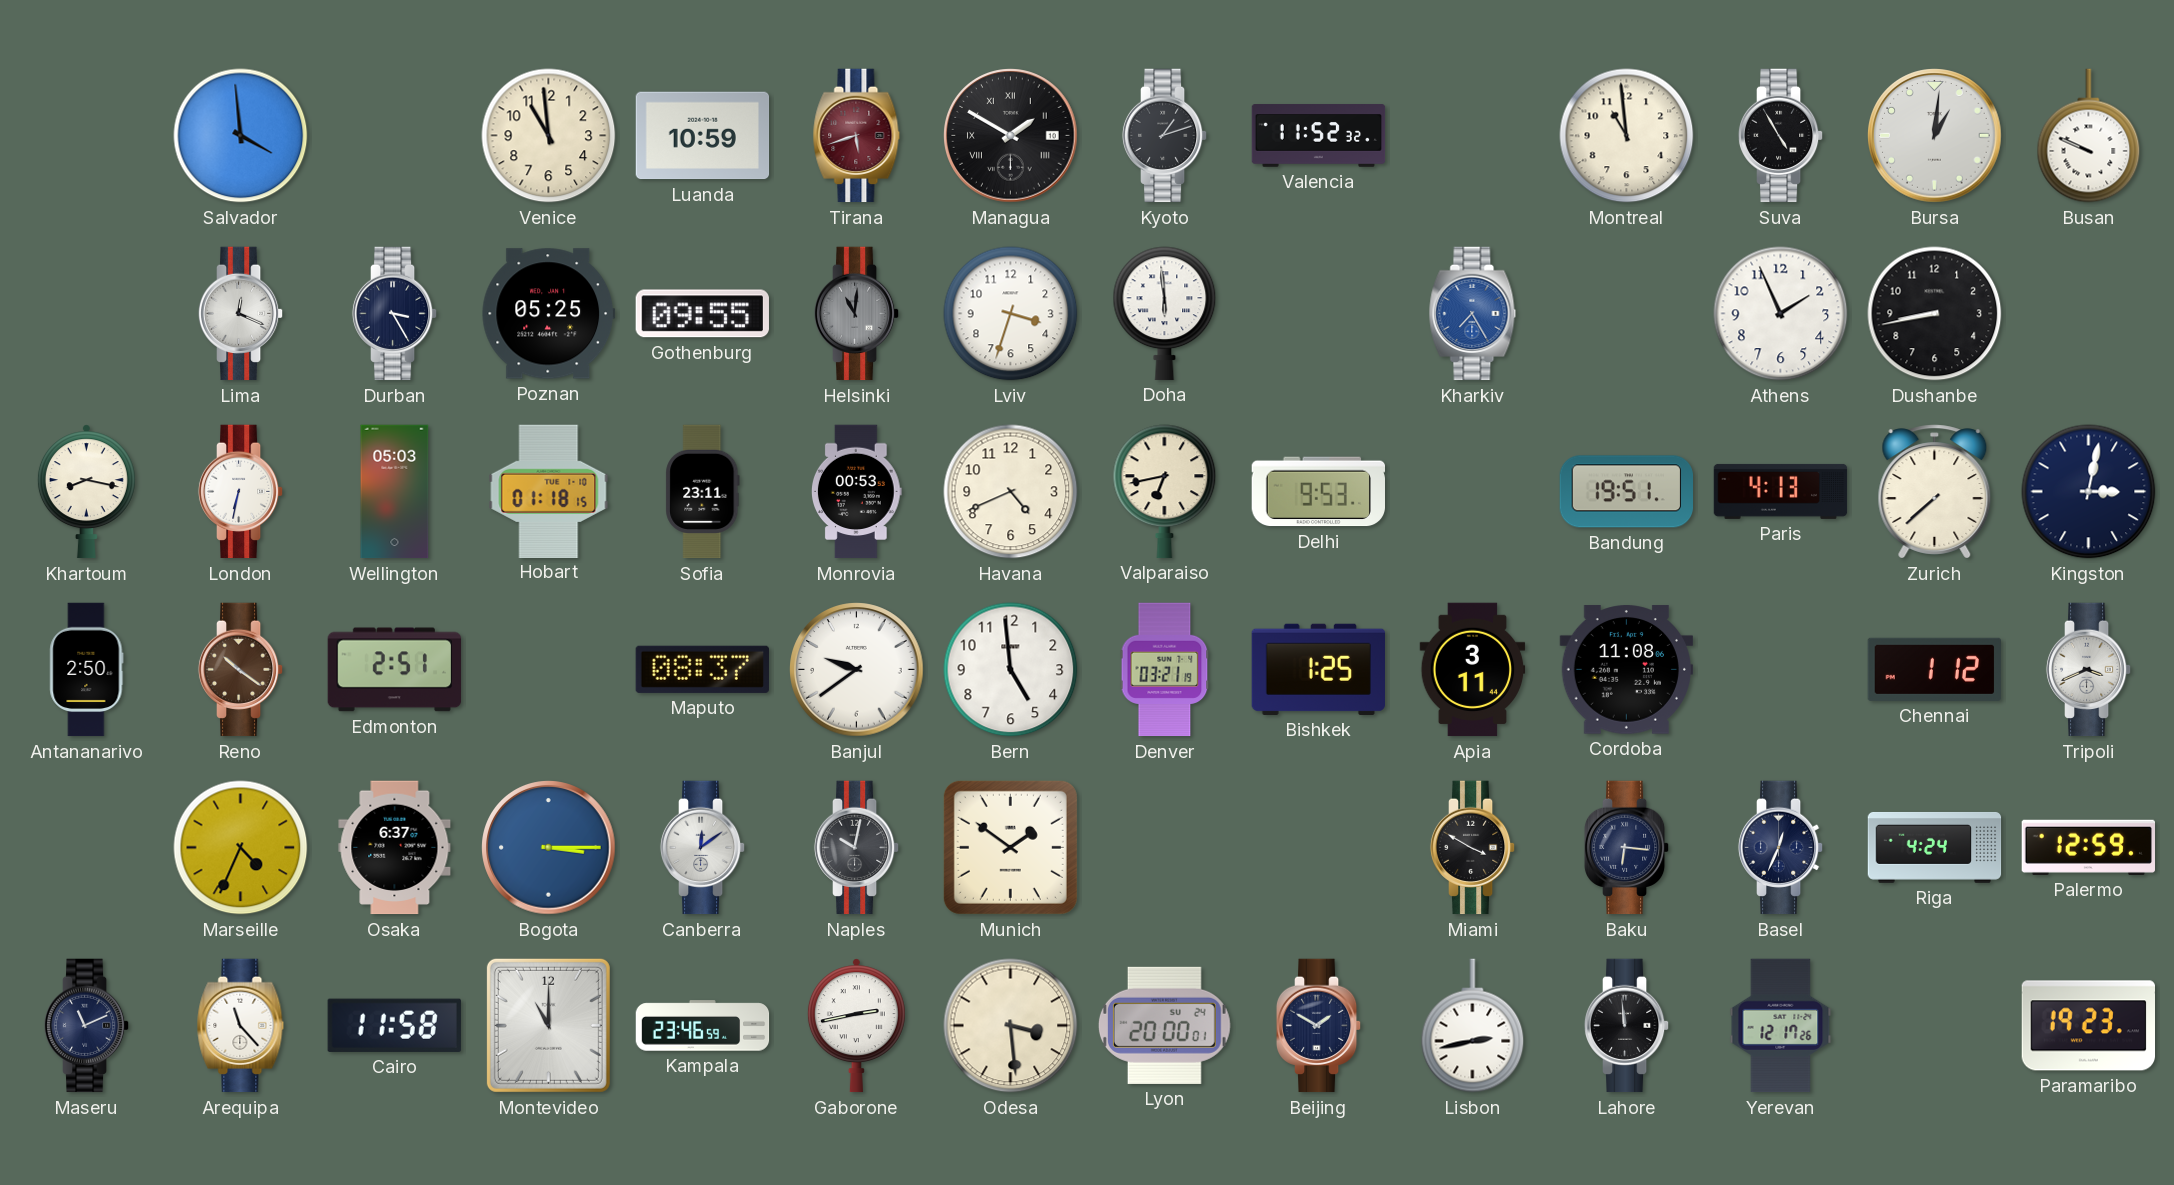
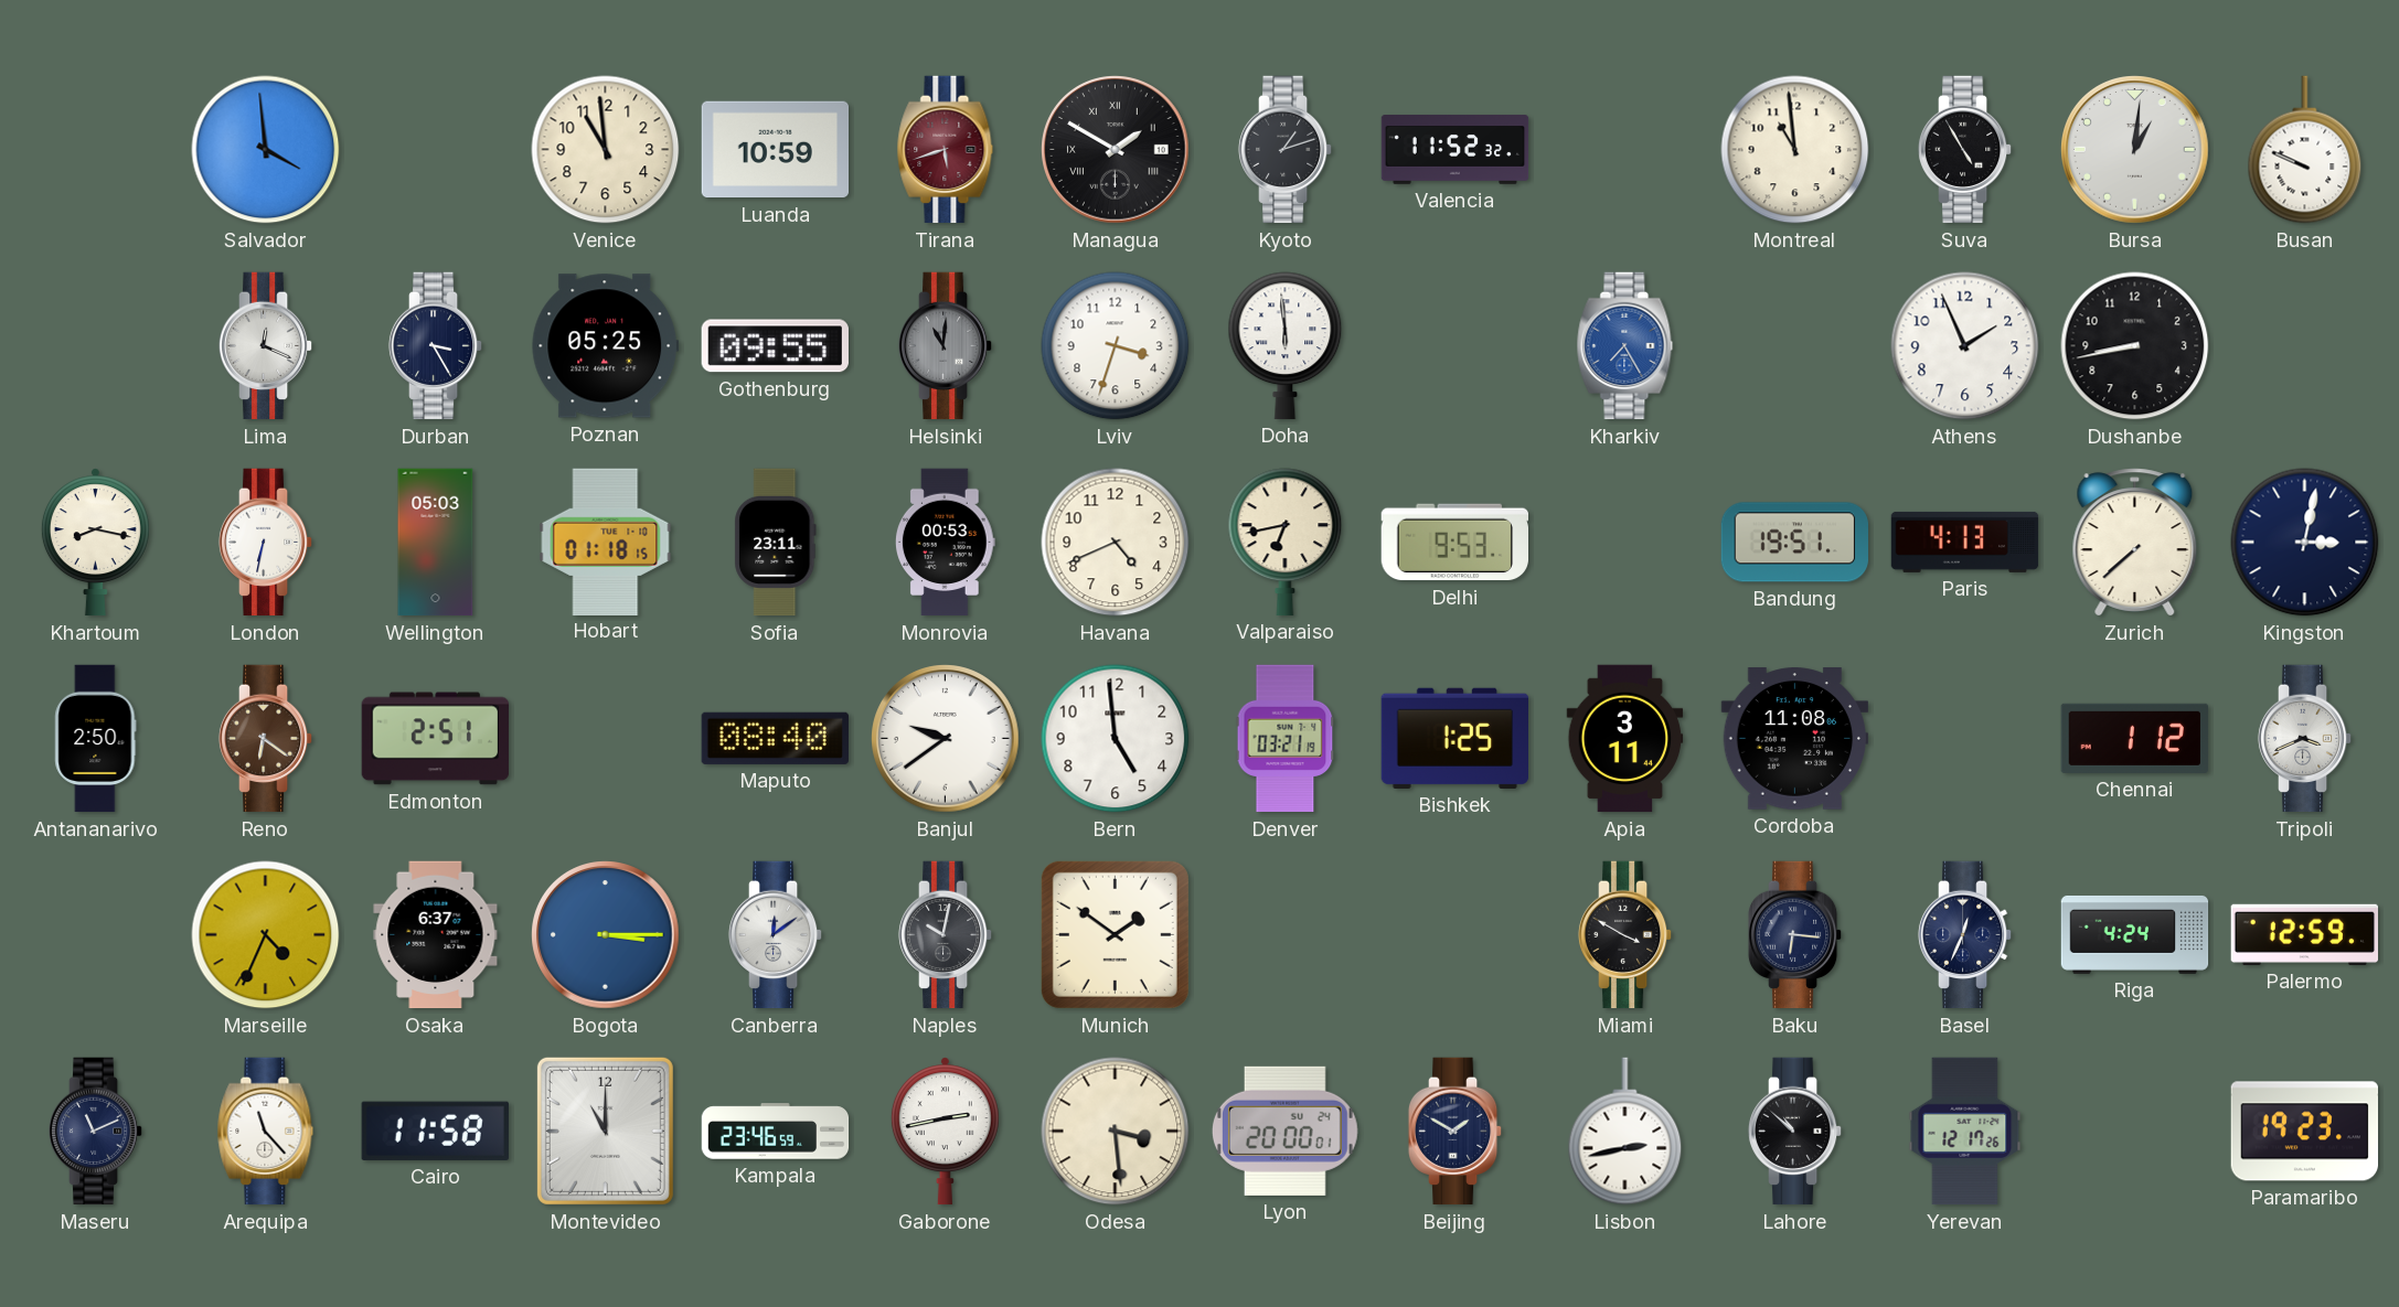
Reno: 10:21 -> 6:21 (266, 739)
Maputo: 08:37 -> 08:40 (775, 738)
Lahore: 11:59 -> 10:52 (1795, 1132)
